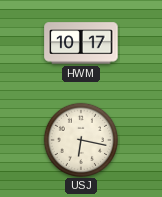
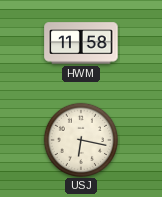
HWM: 10:17 -> 11:58 (81, 43)
